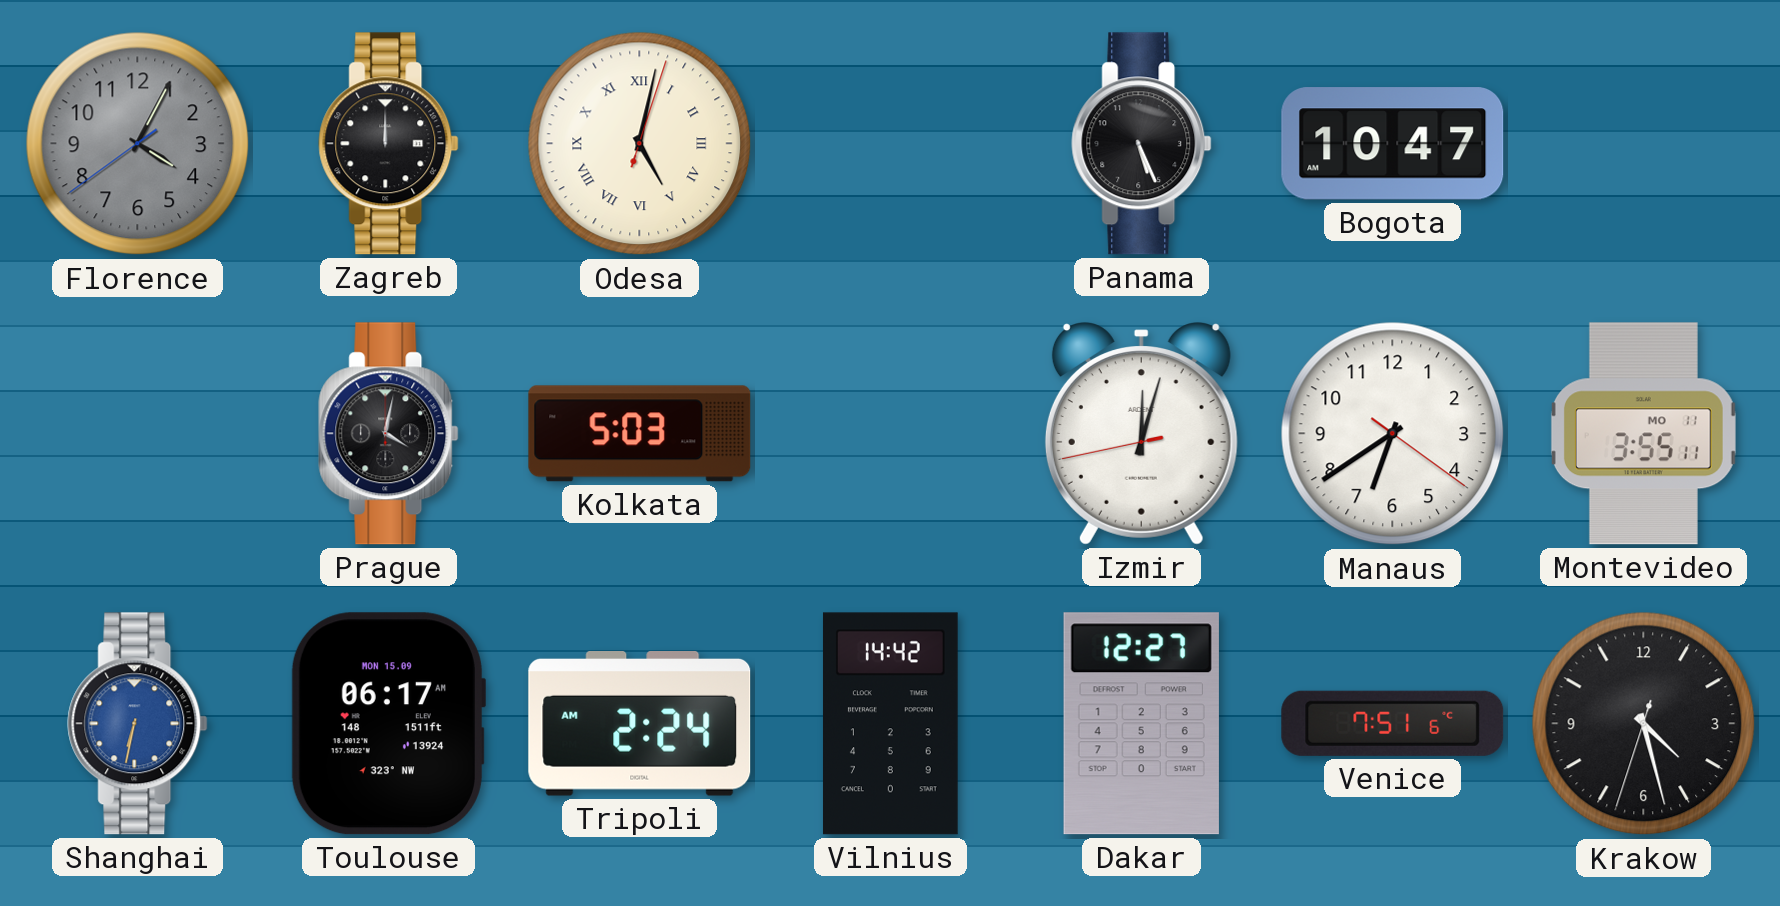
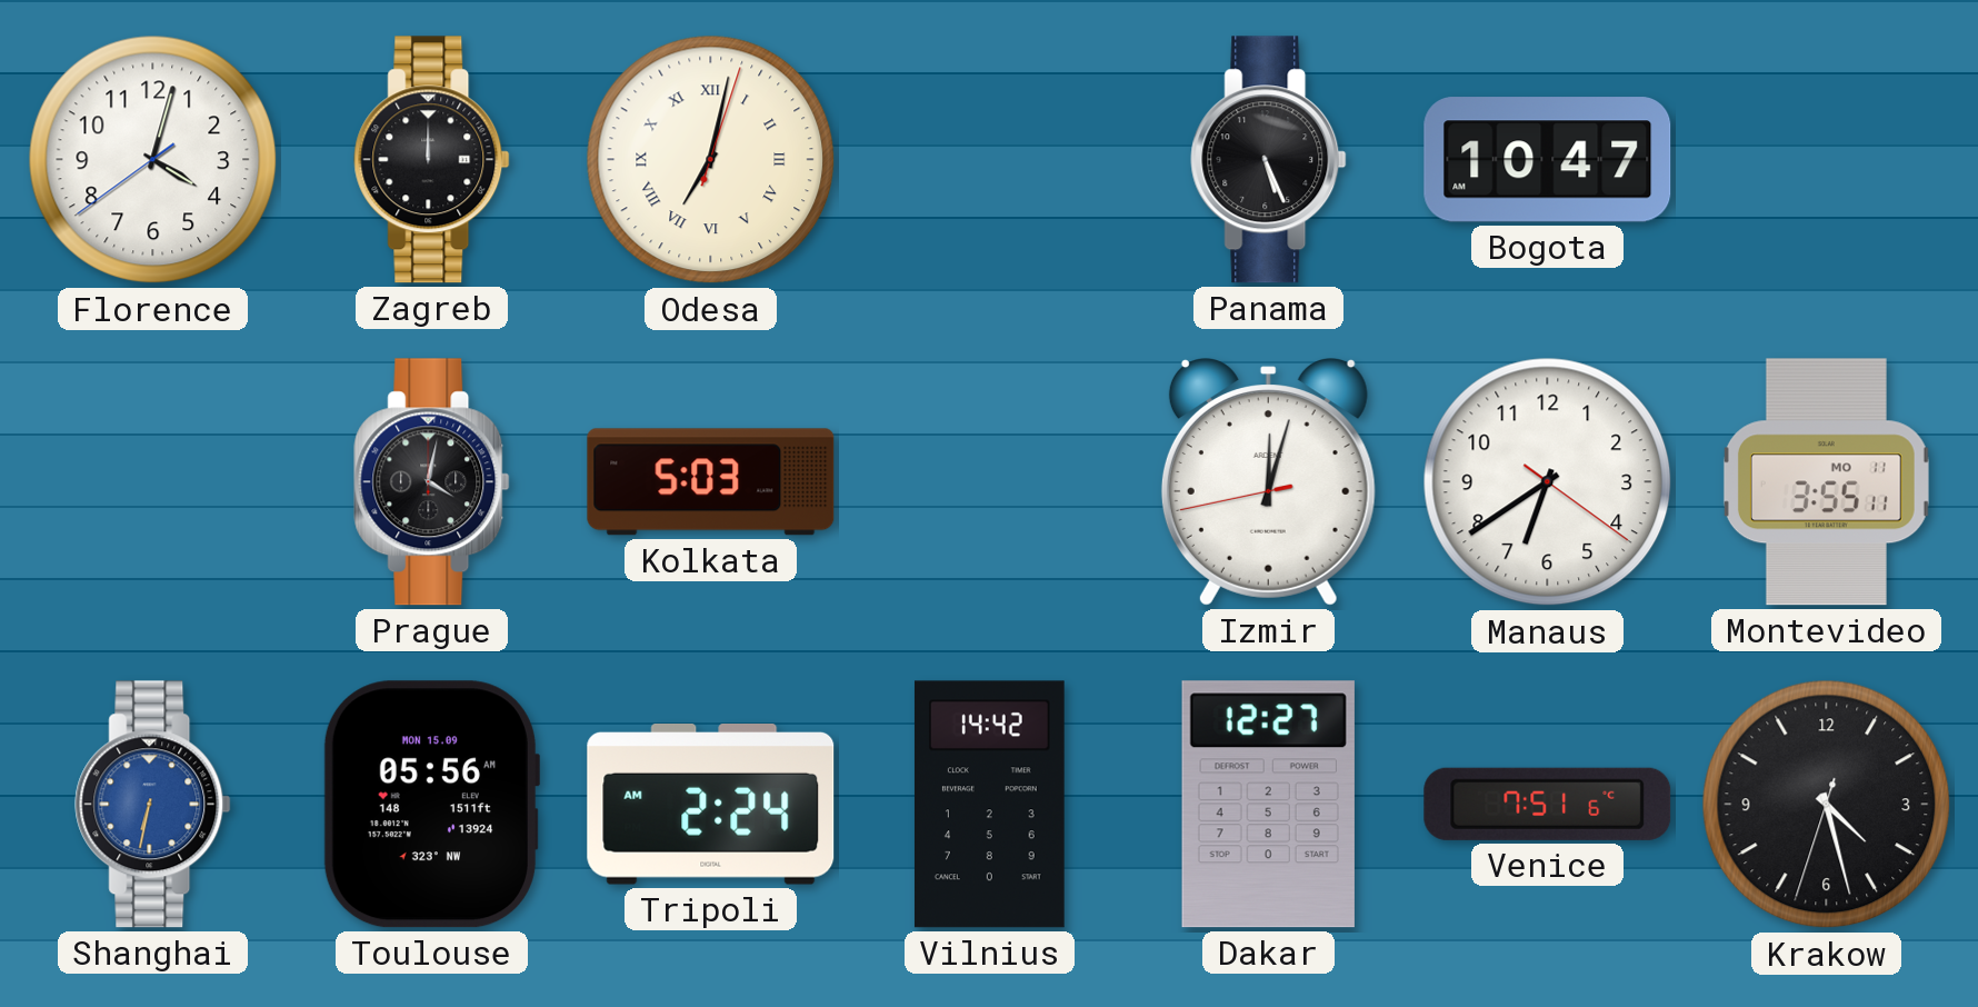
Florence: 4:04 -> 4:02 (153, 160)
Florence dial: grey -> white (153, 160)
Odesa: 5:02 -> 7:02 (711, 160)
Toulouse: 06:17 -> 05:56 (431, 805)
